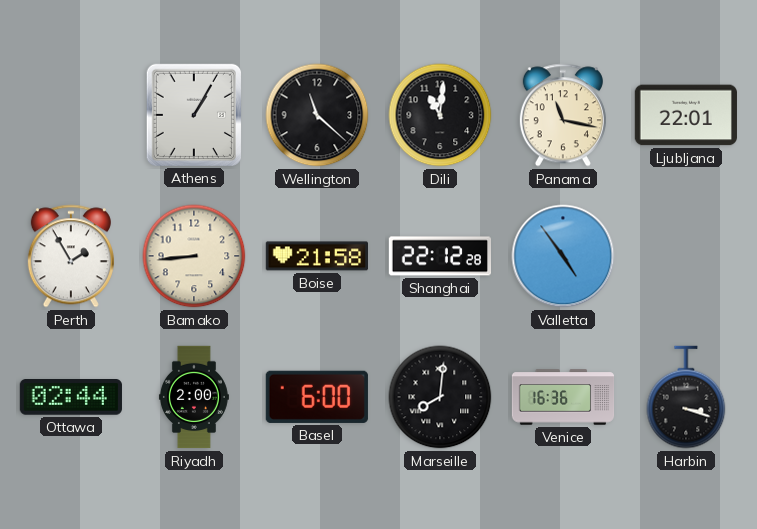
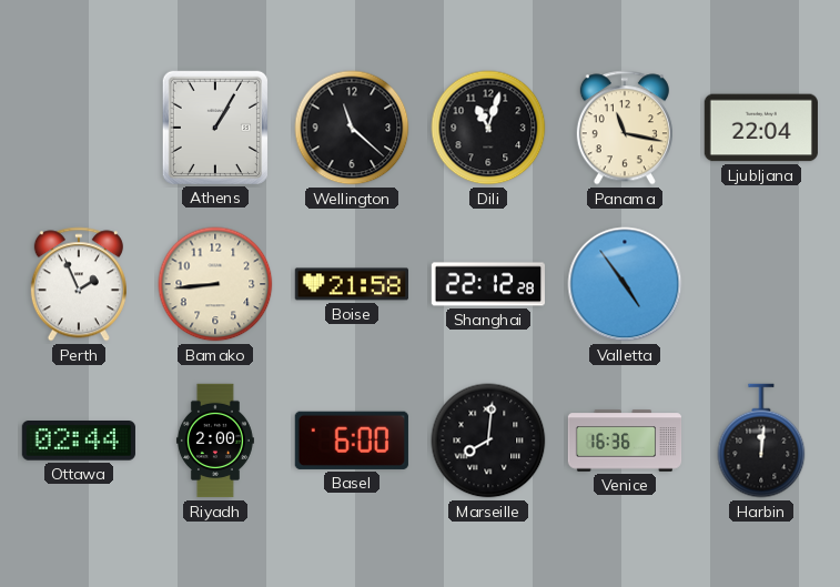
Dili: 11:01 -> 11:03 (488, 128)
Ljubljana: 22:01 -> 22:04 (761, 128)
Perth: 1:55 -> 1:56 (79, 284)
Harbin: 3:18 -> 12:01 (761, 441)
